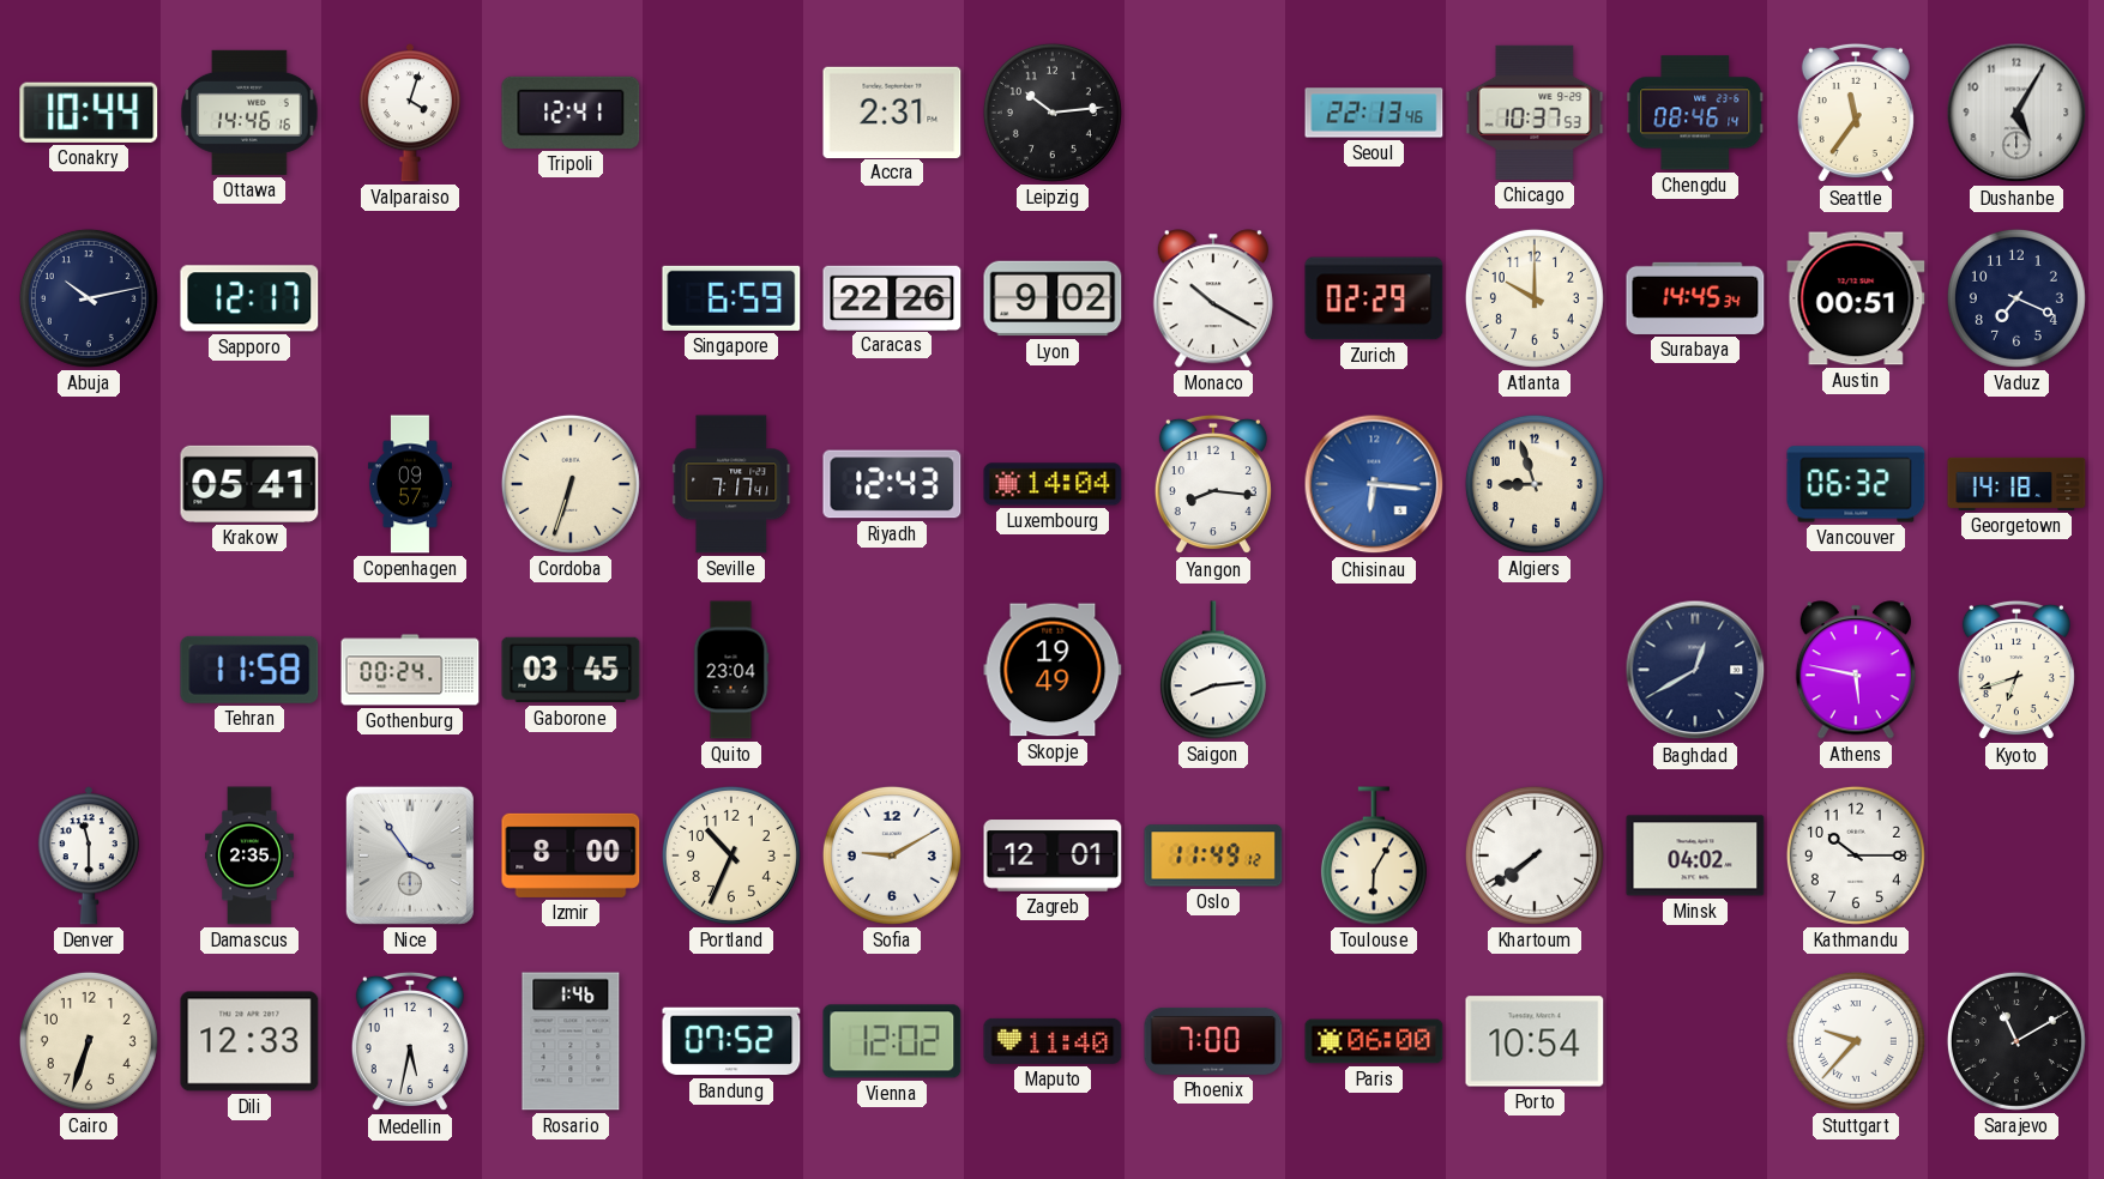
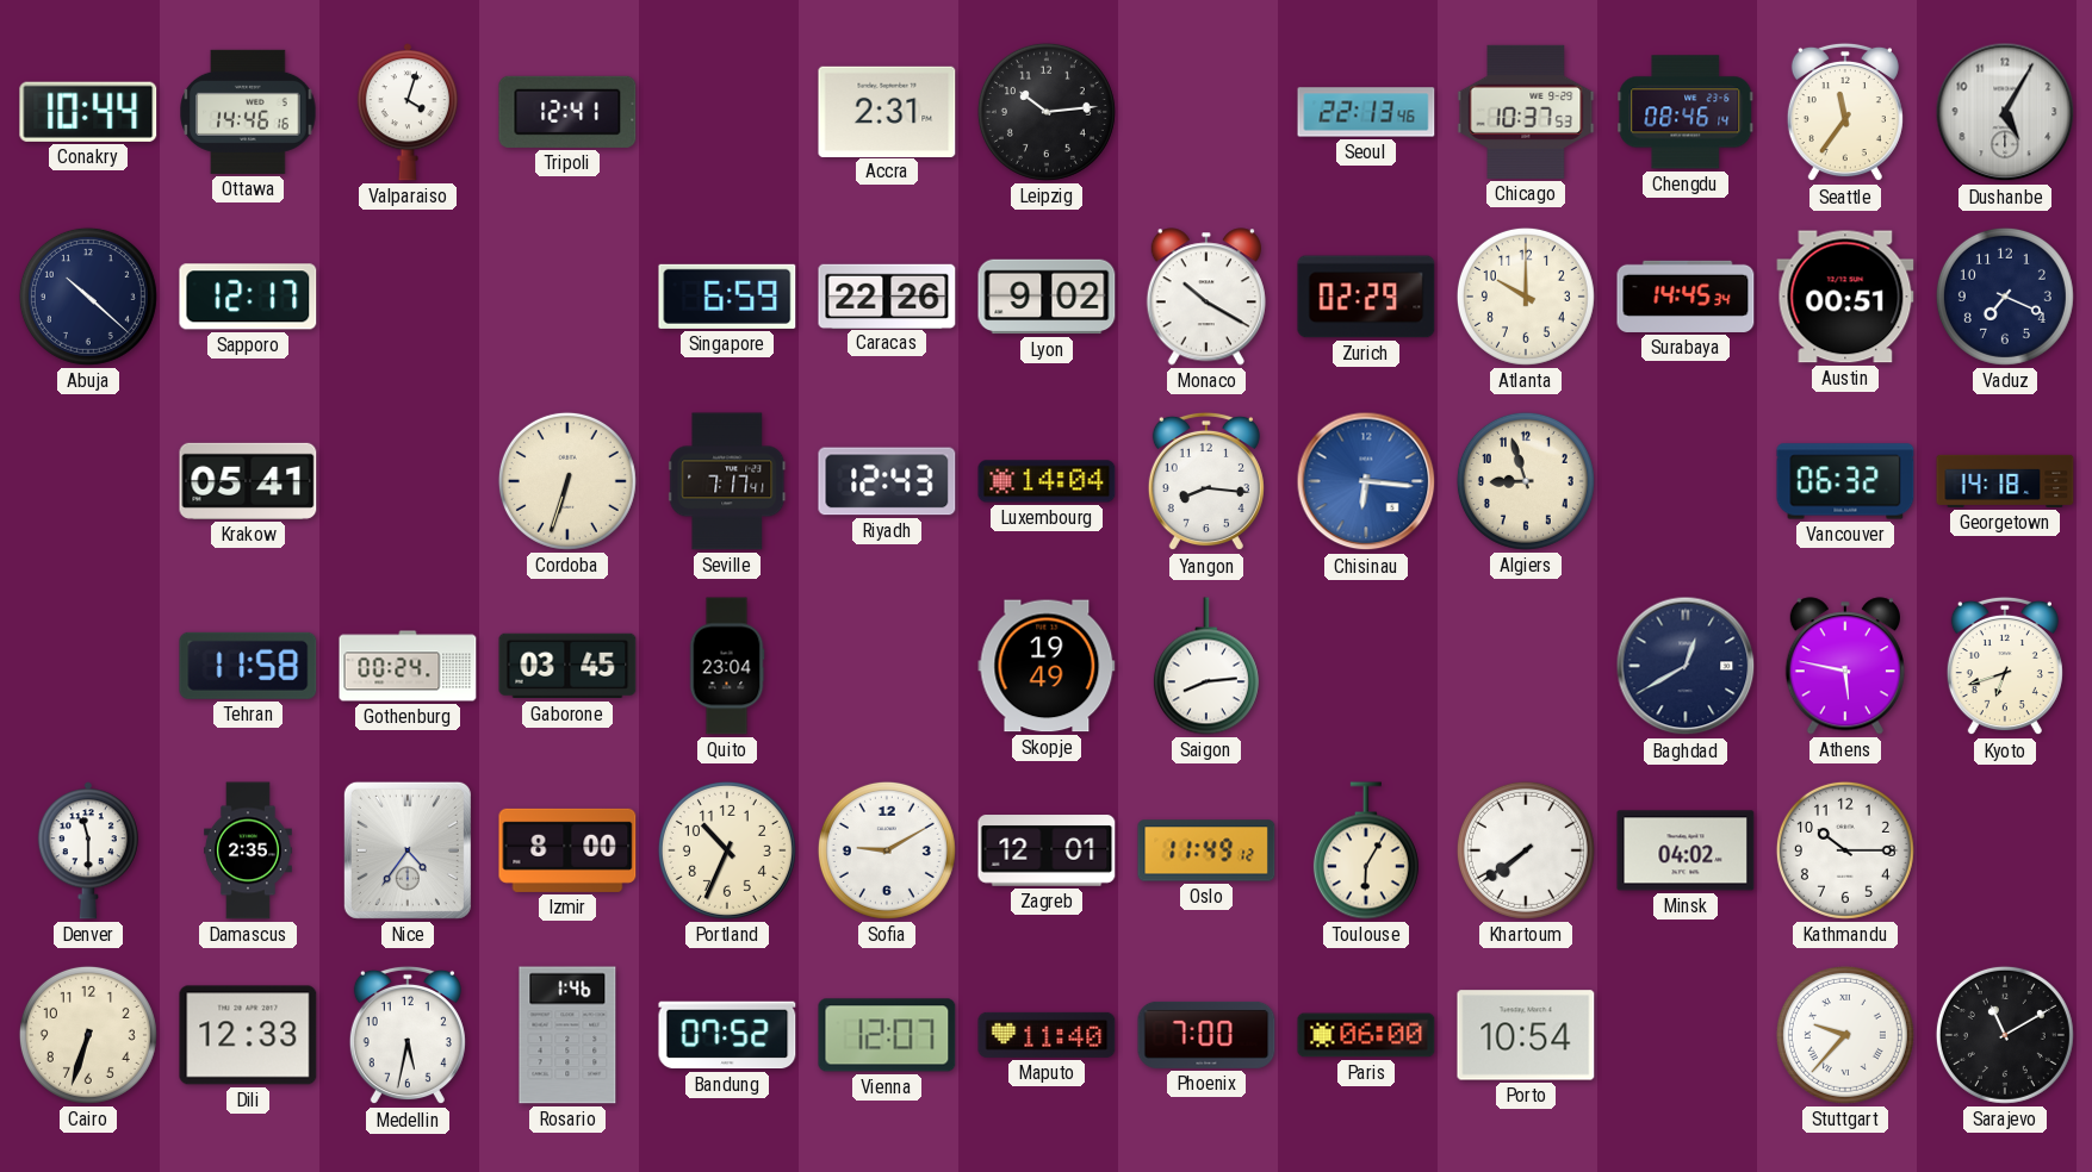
Abuja: 10:13 -> 10:22 (88, 297)
Copenhagen: 09:57 -> none (410, 484)
Nice: 3:54 -> 4:36 (408, 850)
Vienna: 12:02 -> 12:07 (887, 1035)
